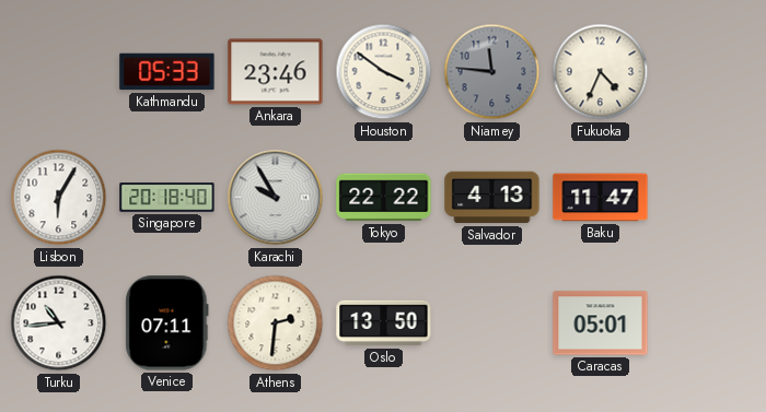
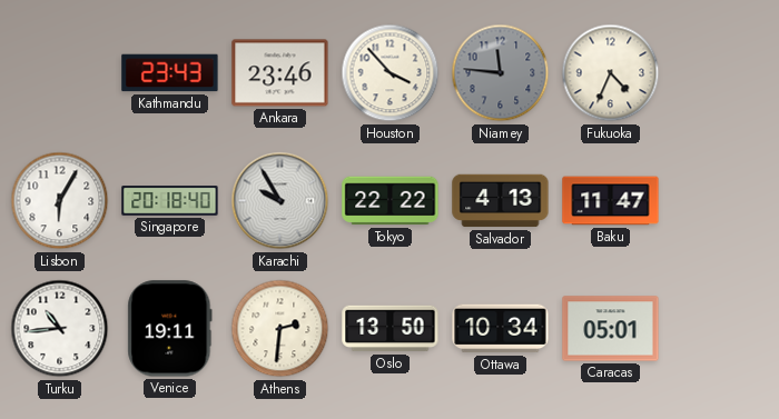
Kathmandu: 05:33 -> 23:43 (170, 73)
Houston: 3:51 -> 3:53 (391, 73)
Venice: 07:11 -> 19:11 (170, 329)
Ottawa: none -> 10:34 (501, 329)
